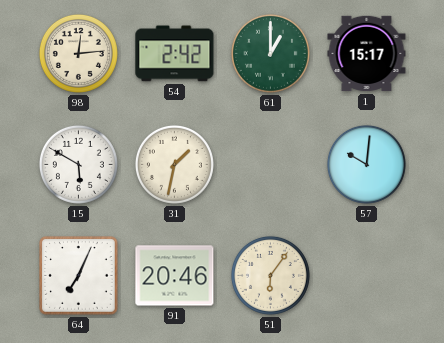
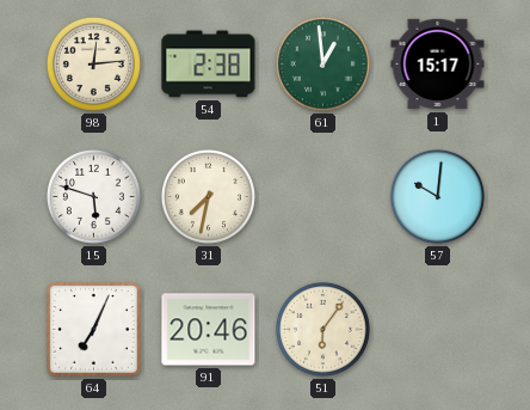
54: 2:42 -> 2:38 (209, 65)
61: 1:00 -> 12:59 (322, 63)
15: 5:50 -> 5:48 (93, 196)
31: 1:32 -> 7:32 (208, 196)
